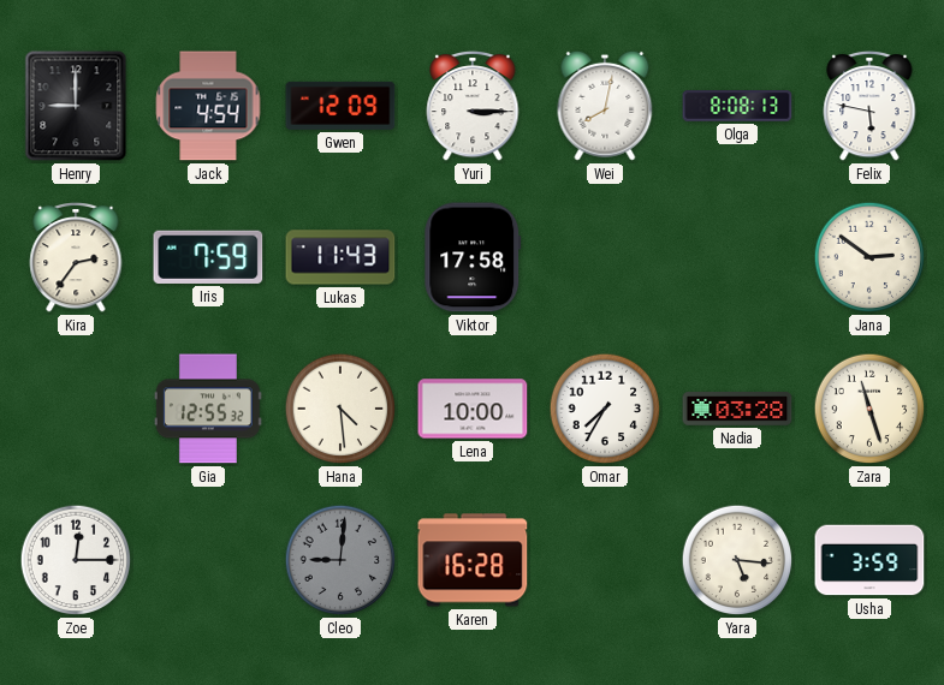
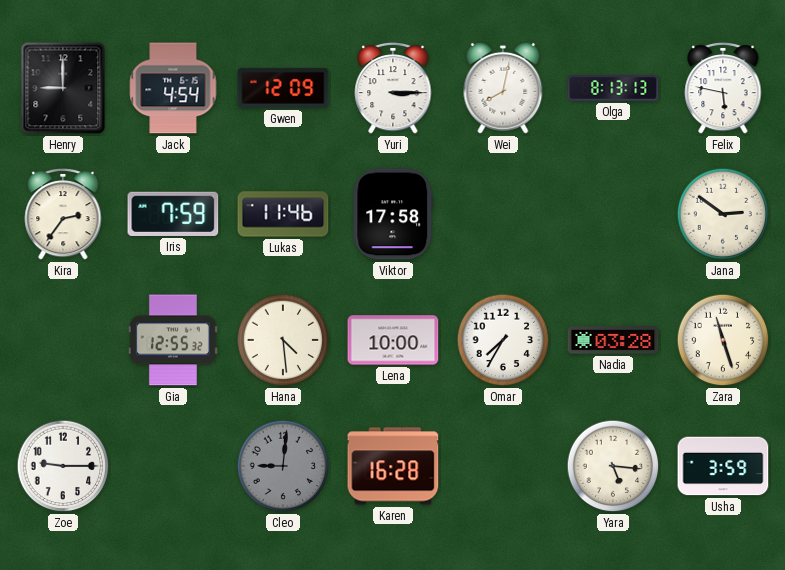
Olga: 8:08 -> 8:13 (613, 88)
Lukas: 11:43 -> 11:46 (283, 214)
Zoe: 12:15 -> 9:15 (63, 466)
